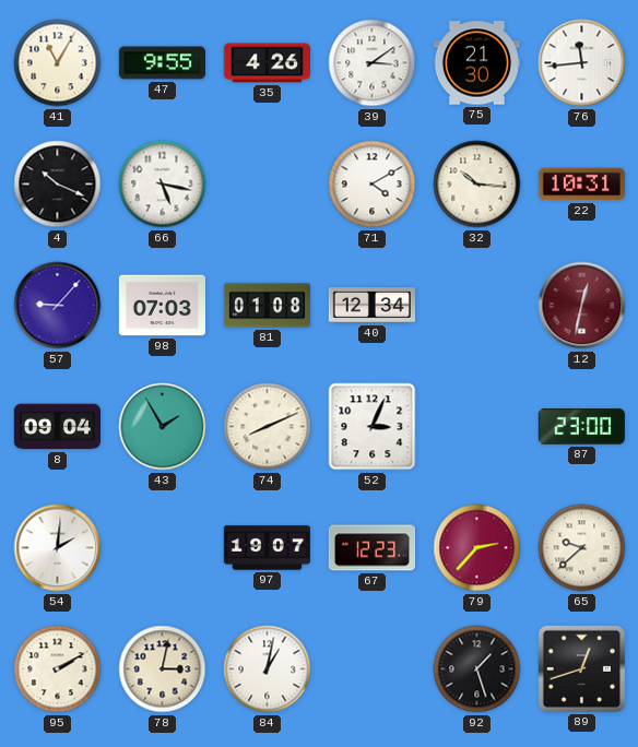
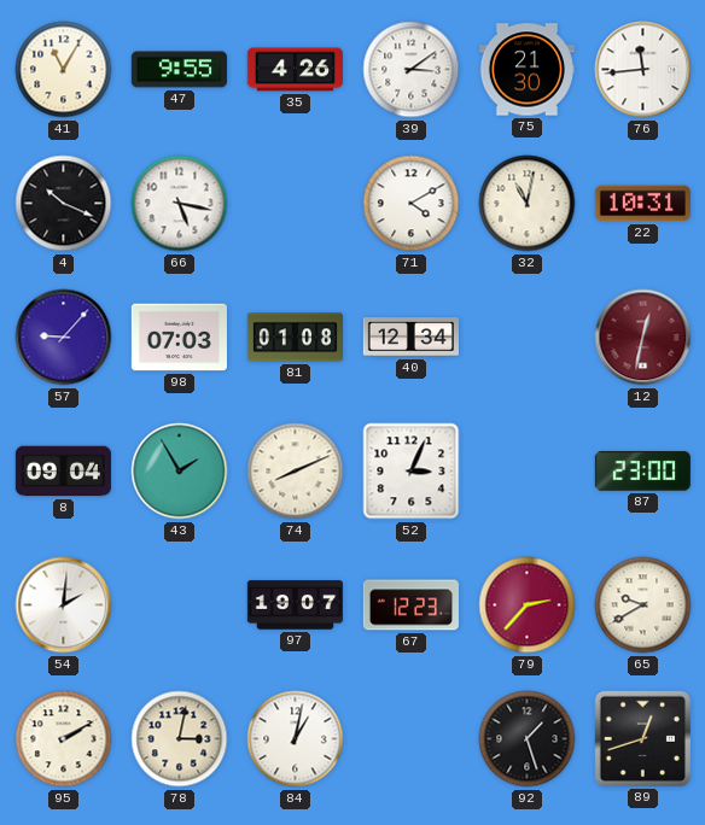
32: 10:16 -> 11:02 (528, 204)
65: 9:38 -> 9:40 (643, 605)
